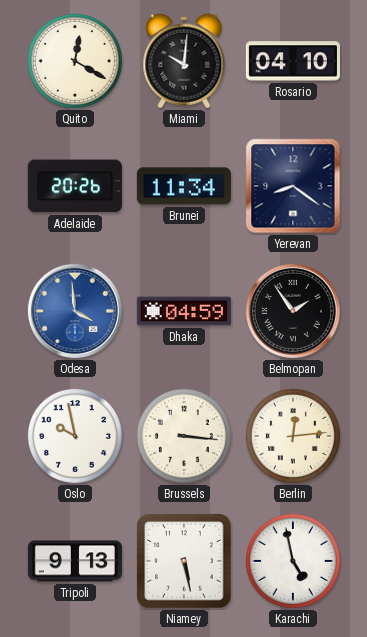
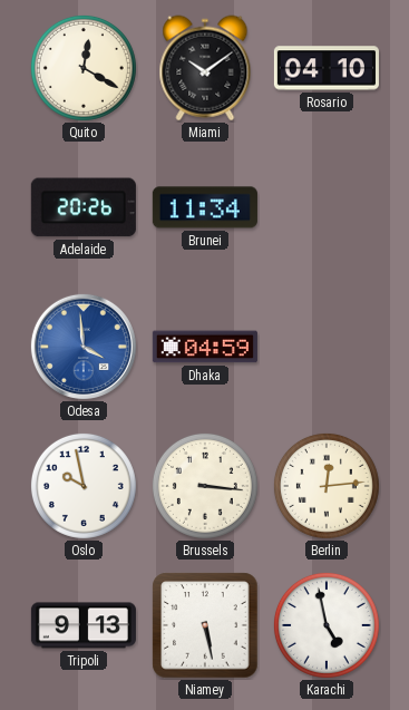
Miami: 10:01 -> 10:09 (205, 68)
Yerevan: 8:21 -> none (293, 186)
Belmopan: 1:54 -> none (293, 311)
